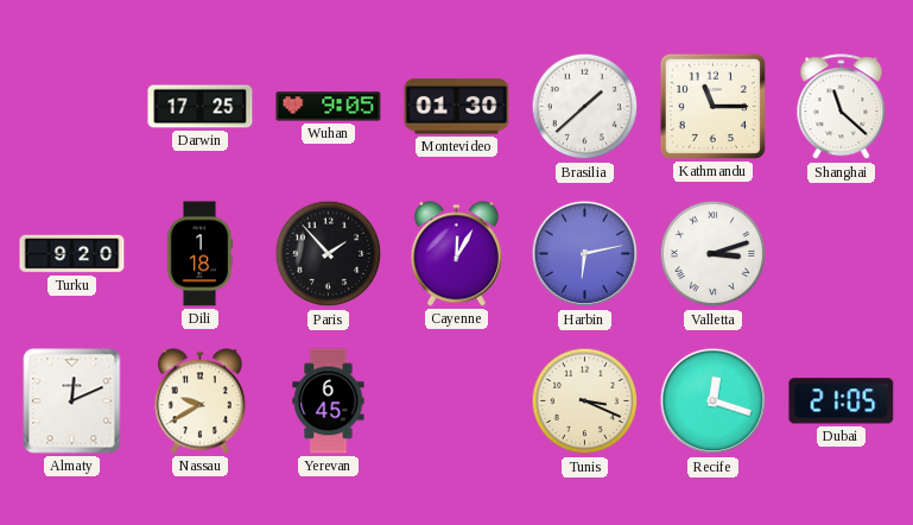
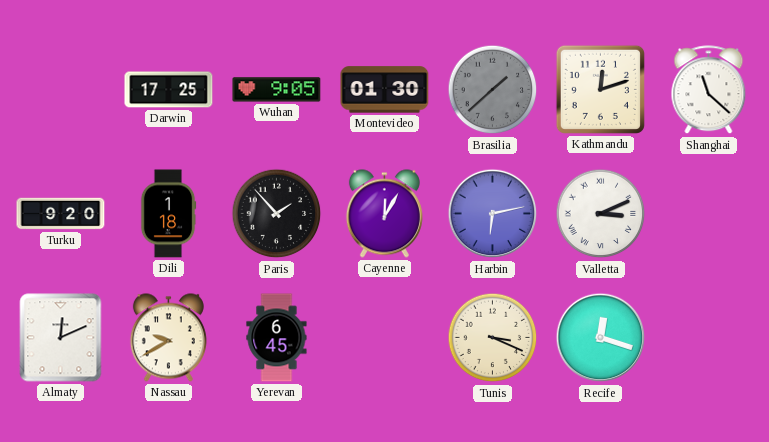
Brasilia dial: white -> grey (493, 90)
Kathmandu: 11:15 -> 12:12 (600, 89)
Valletta: 3:12 -> 3:11 (601, 214)
Dubai: 21:05 -> none (842, 401)
